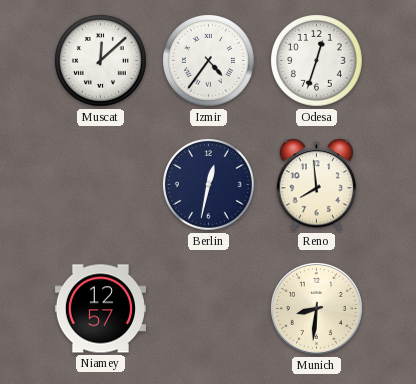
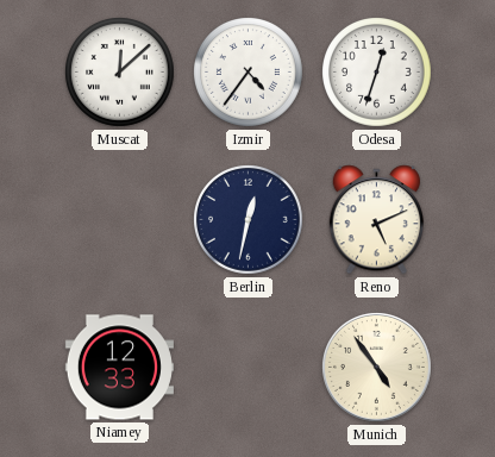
Reno: 7:59 -> 5:11 (376, 220)
Niamey: 12:57 -> 12:33 (119, 368)
Munich: 8:31 -> 4:54 (376, 367)
